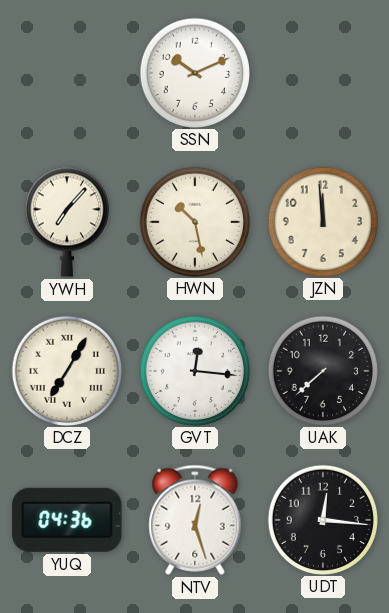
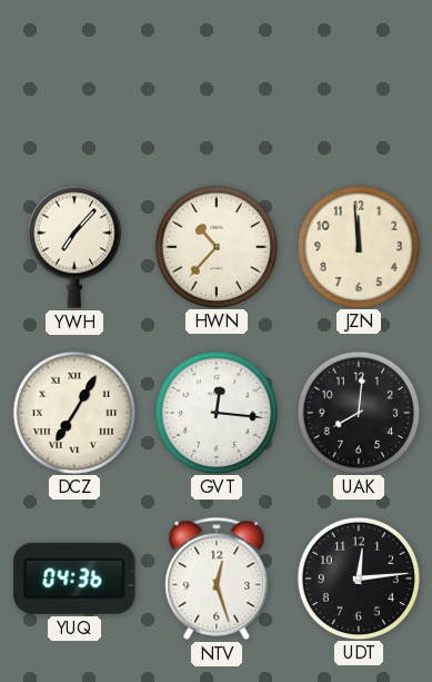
SSN: 10:11 -> none (194, 72)
HWN: 10:28 -> 10:37 (215, 246)
UAK: 7:38 -> 8:01 (358, 412)
UDT: 12:16 -> 12:14 (358, 577)
